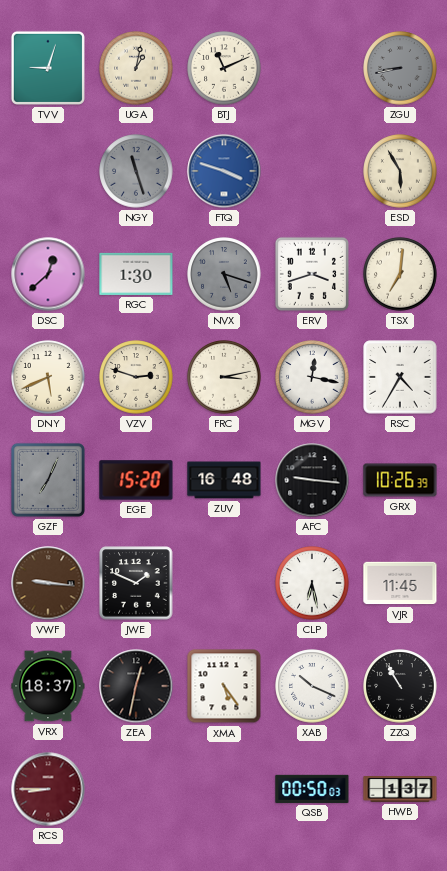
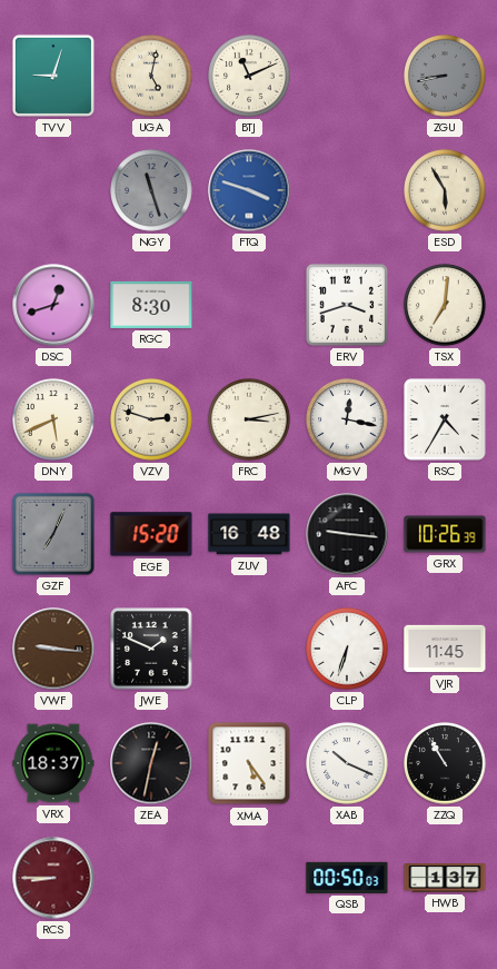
UGA: 1:02 -> 5:02 (151, 76)
DSC: 12:38 -> 12:42 (53, 305)
RGC: 1:30 -> 8:30 (151, 305)
NVX: 5:18 -> none (224, 274)
CLP: 6:28 -> 6:33 (347, 649)
